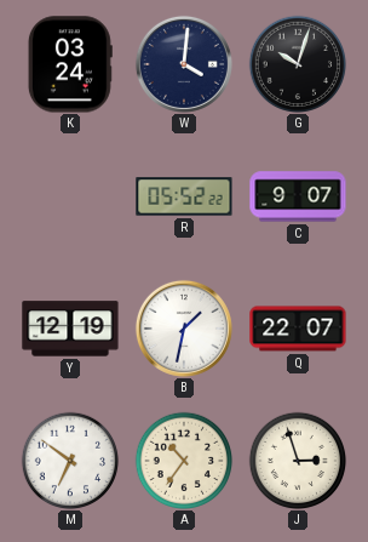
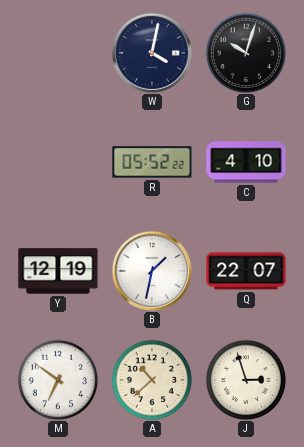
K: 03:24 -> none (70, 64)
W: 4:01 -> 4:02 (152, 53)
C: 9:07 -> 4:10 (246, 162)
A: 10:36 -> 10:38 (152, 380)
